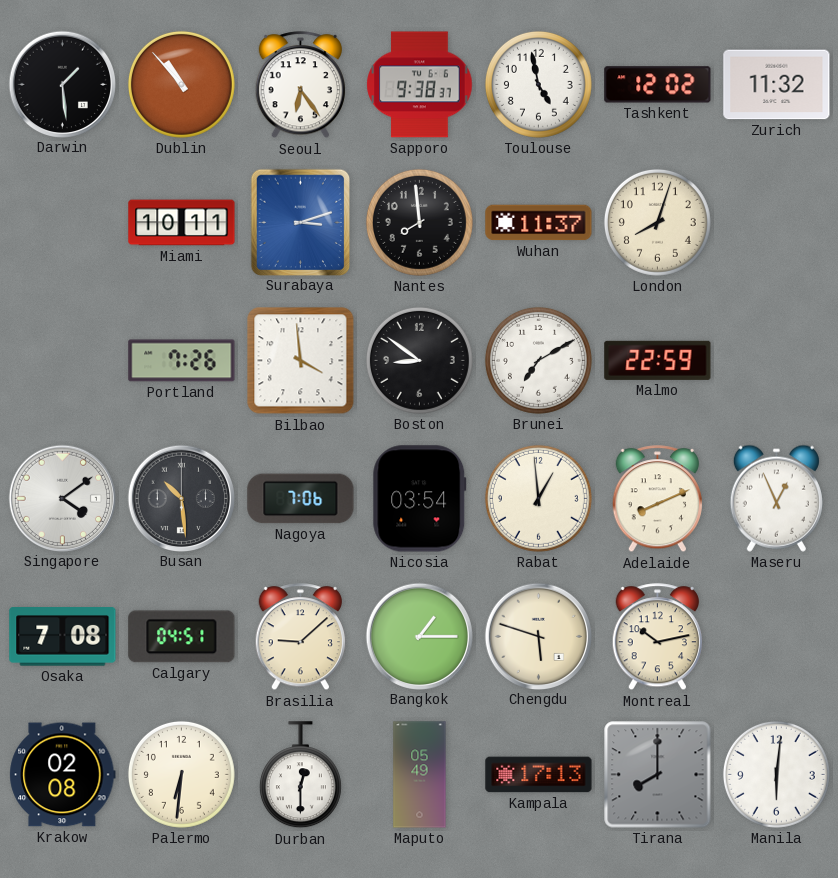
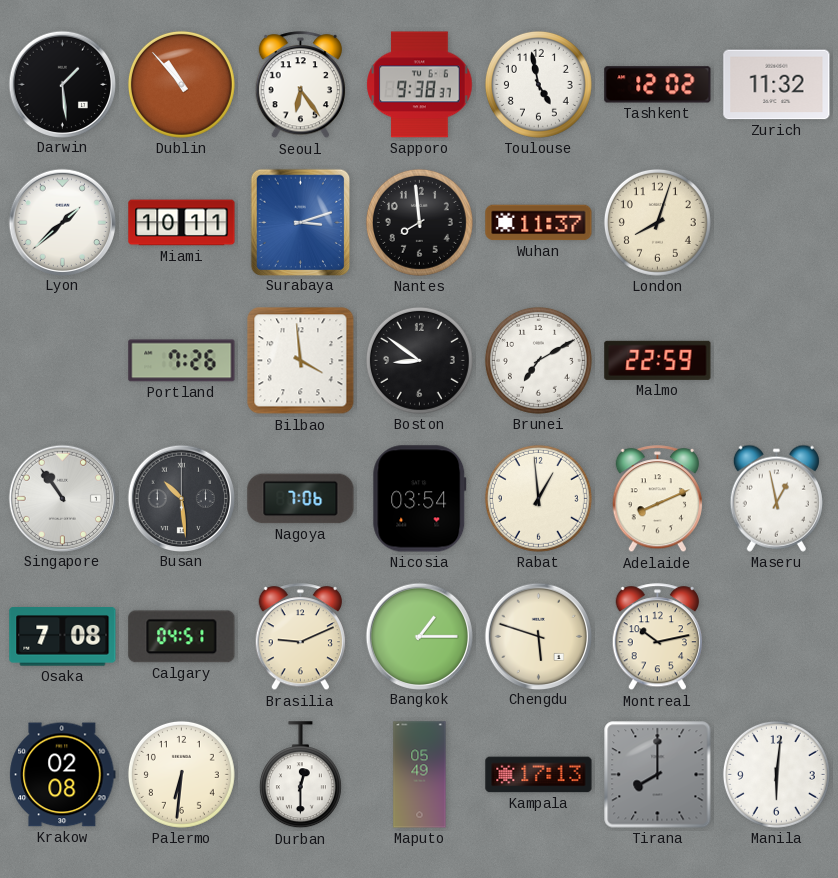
Lyon: none -> 1:38 (62, 222)
Singapore: 4:09 -> 10:54 (62, 498)
Maseru: 12:56 -> 12:58 (776, 498)
Brasilia: 9:08 -> 9:11 (300, 637)
